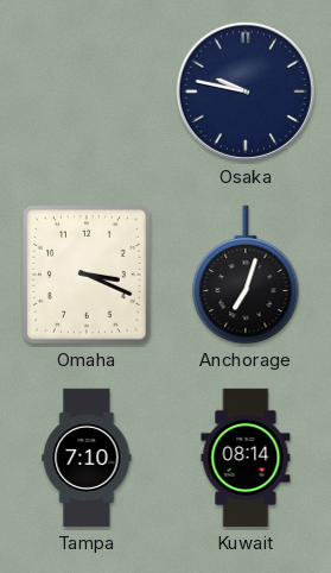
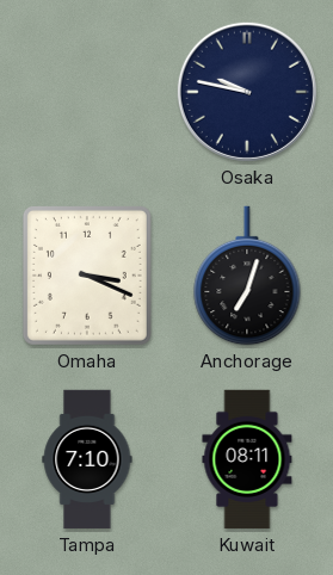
Kuwait: 08:14 -> 08:11 (247, 459)
